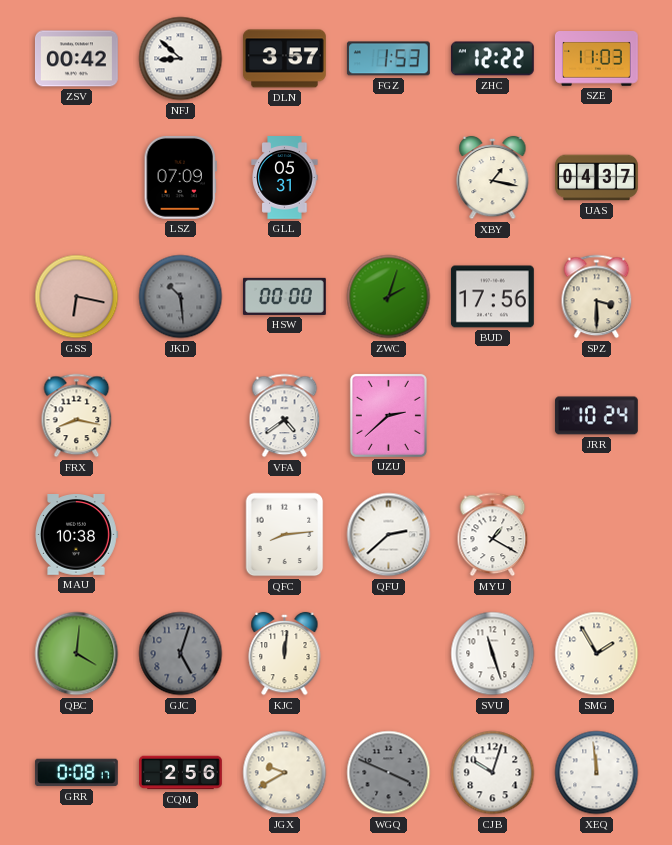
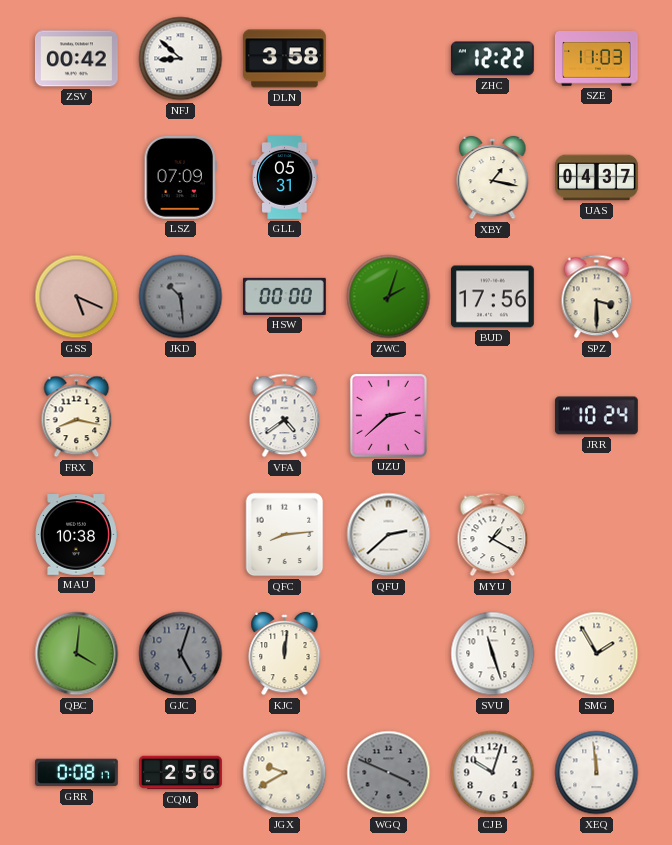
DLN: 3:57 -> 3:58 (284, 59)
FGZ: 1:53 -> none (388, 59)
GSS: 6:17 -> 5:19 (77, 297)
